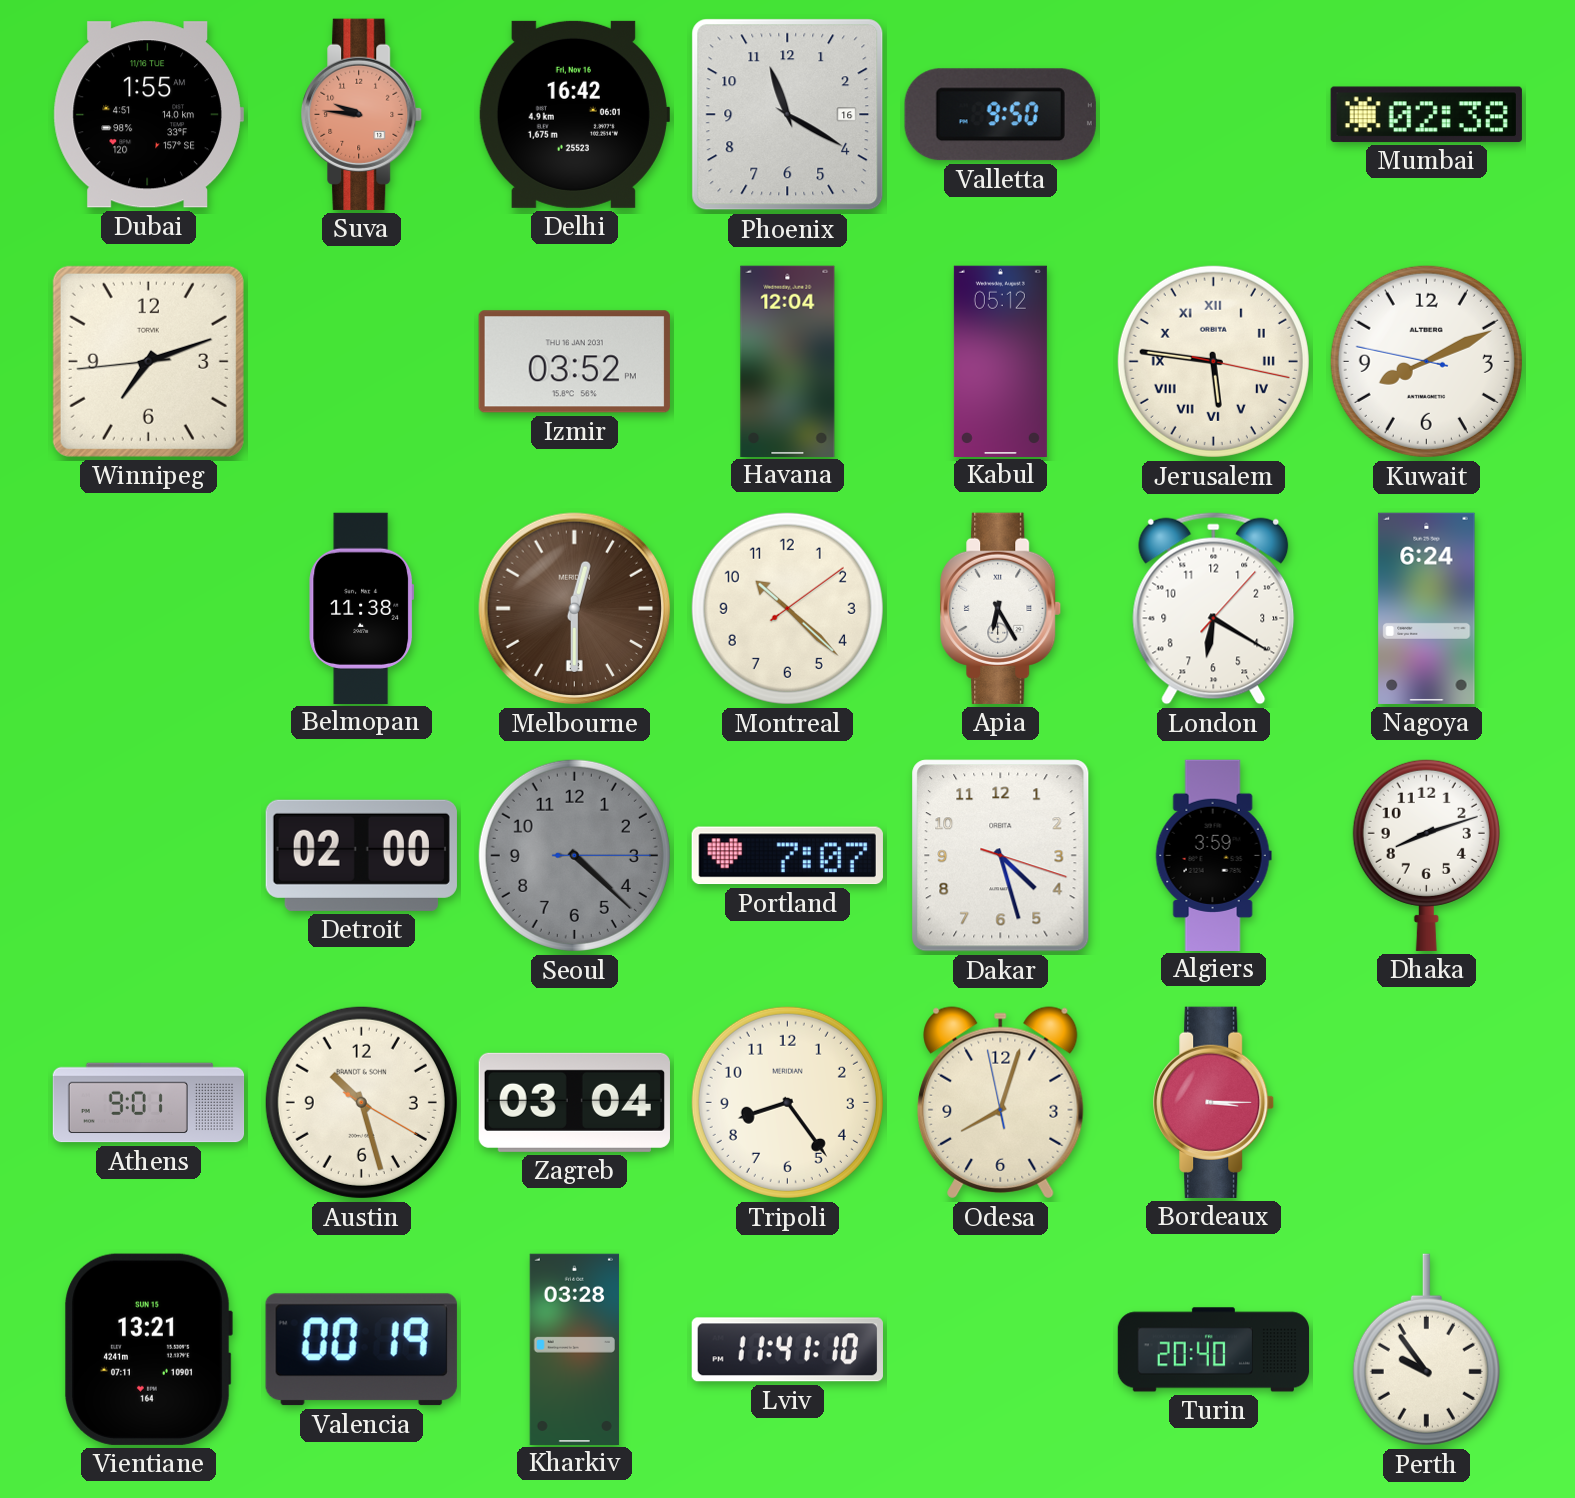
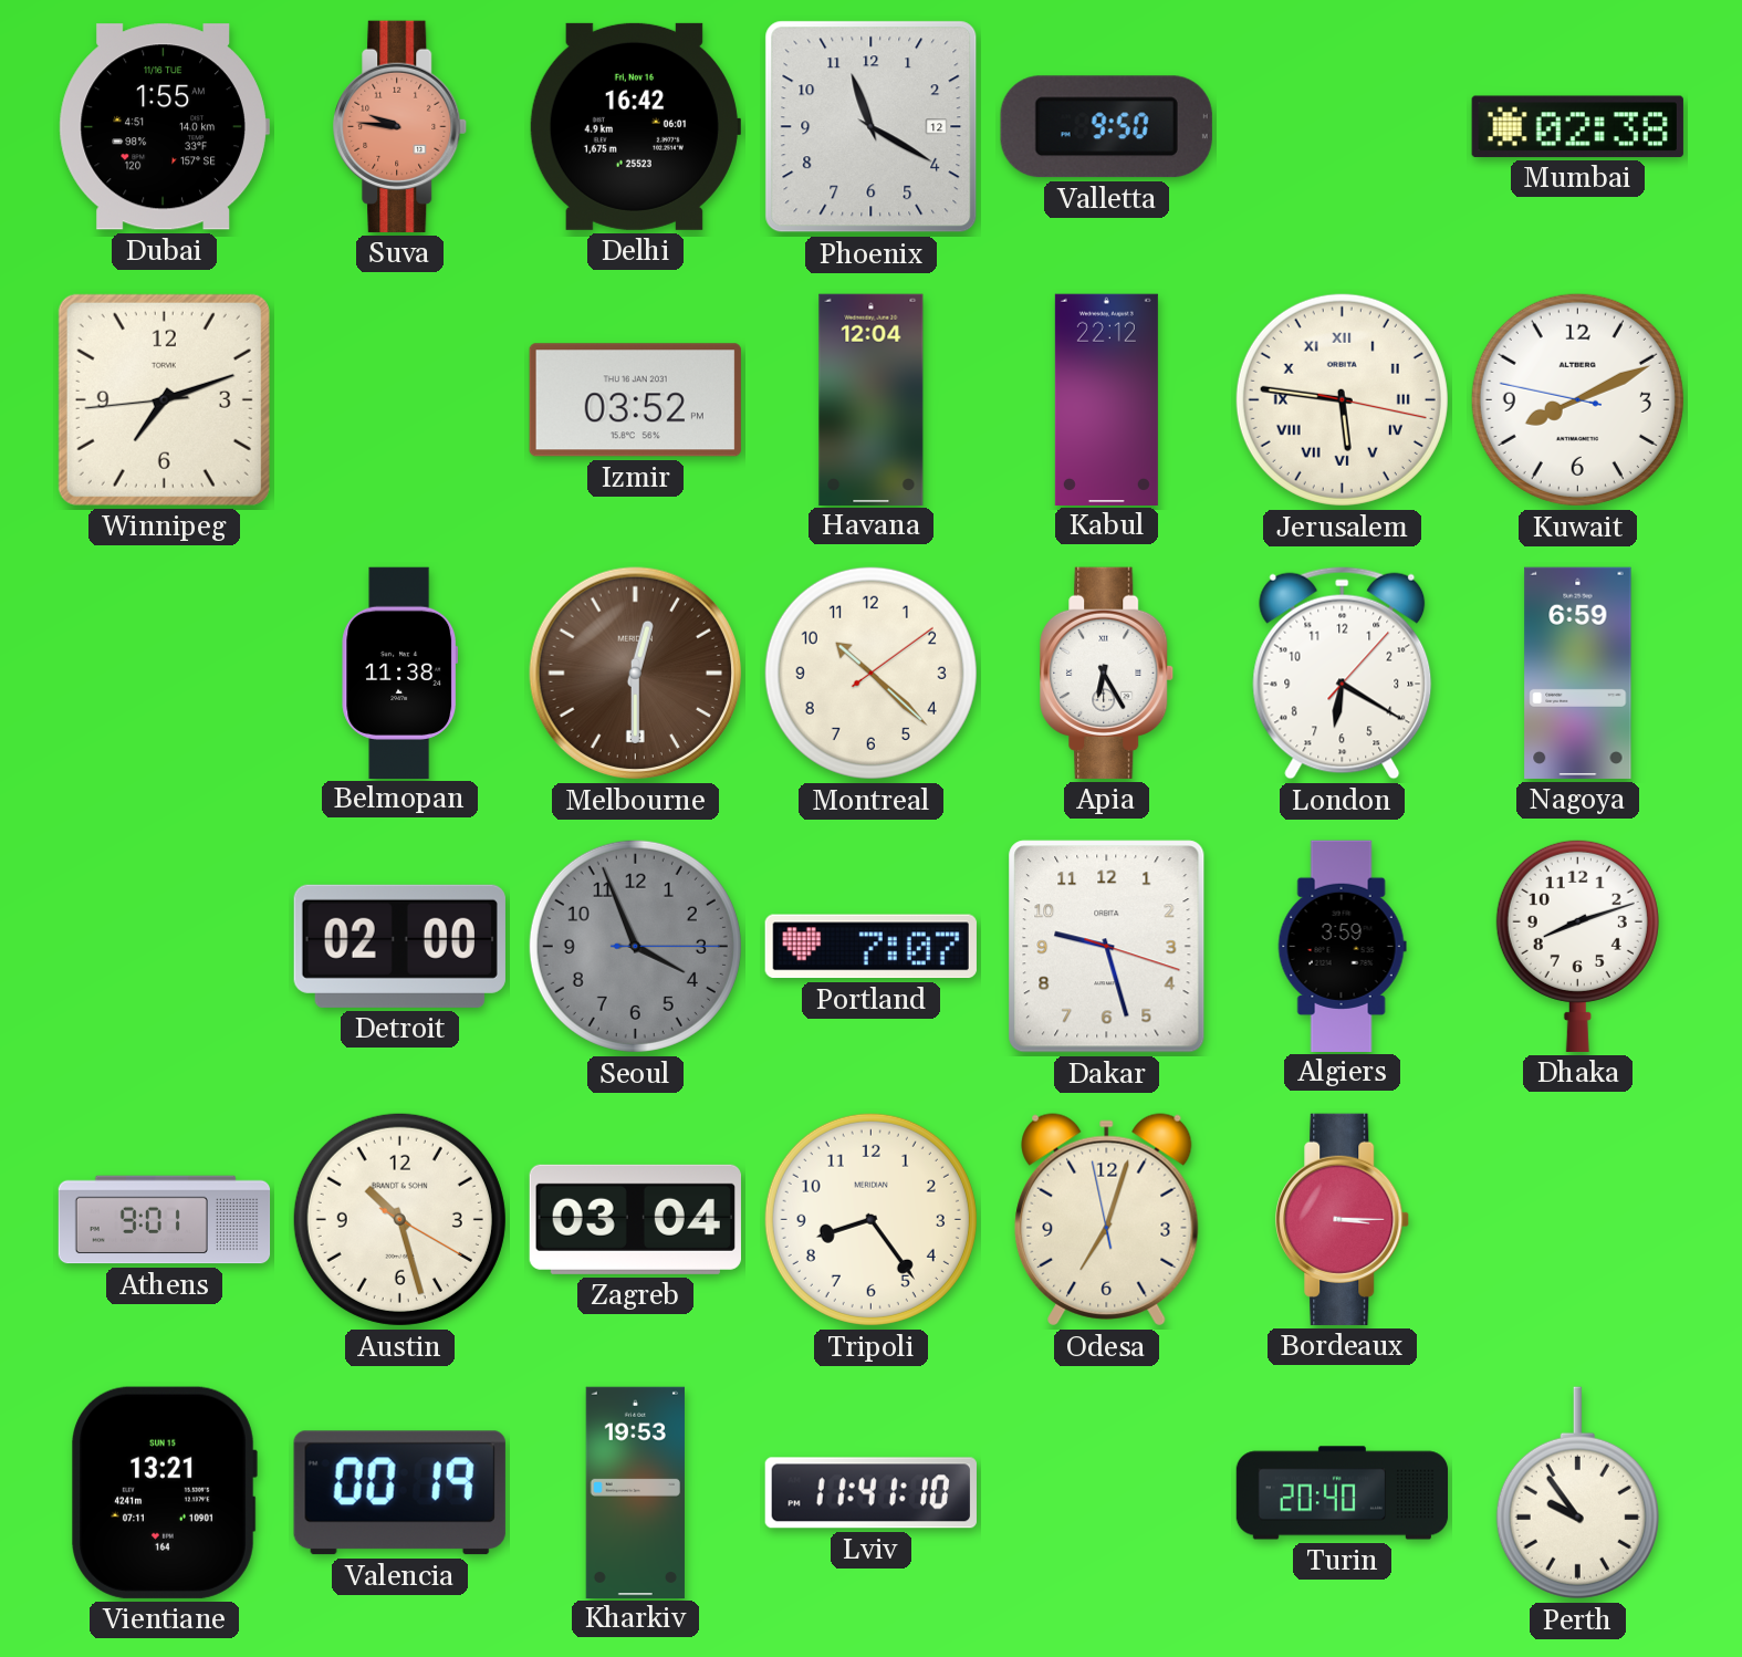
Phoenix date: 16 -> 12 (872, 127)
Kabul: 05:12 -> 22:12 (1106, 399)
Nagoya: 6:24 -> 6:59 (1578, 673)
Seoul: 4:22 -> 3:56 (635, 946)
Dakar: 4:27 -> 9:27 (1107, 947)
Odesa: 8:02 -> 7:02 (1107, 1220)
Kharkiv: 03:28 -> 19:53 (635, 1492)
